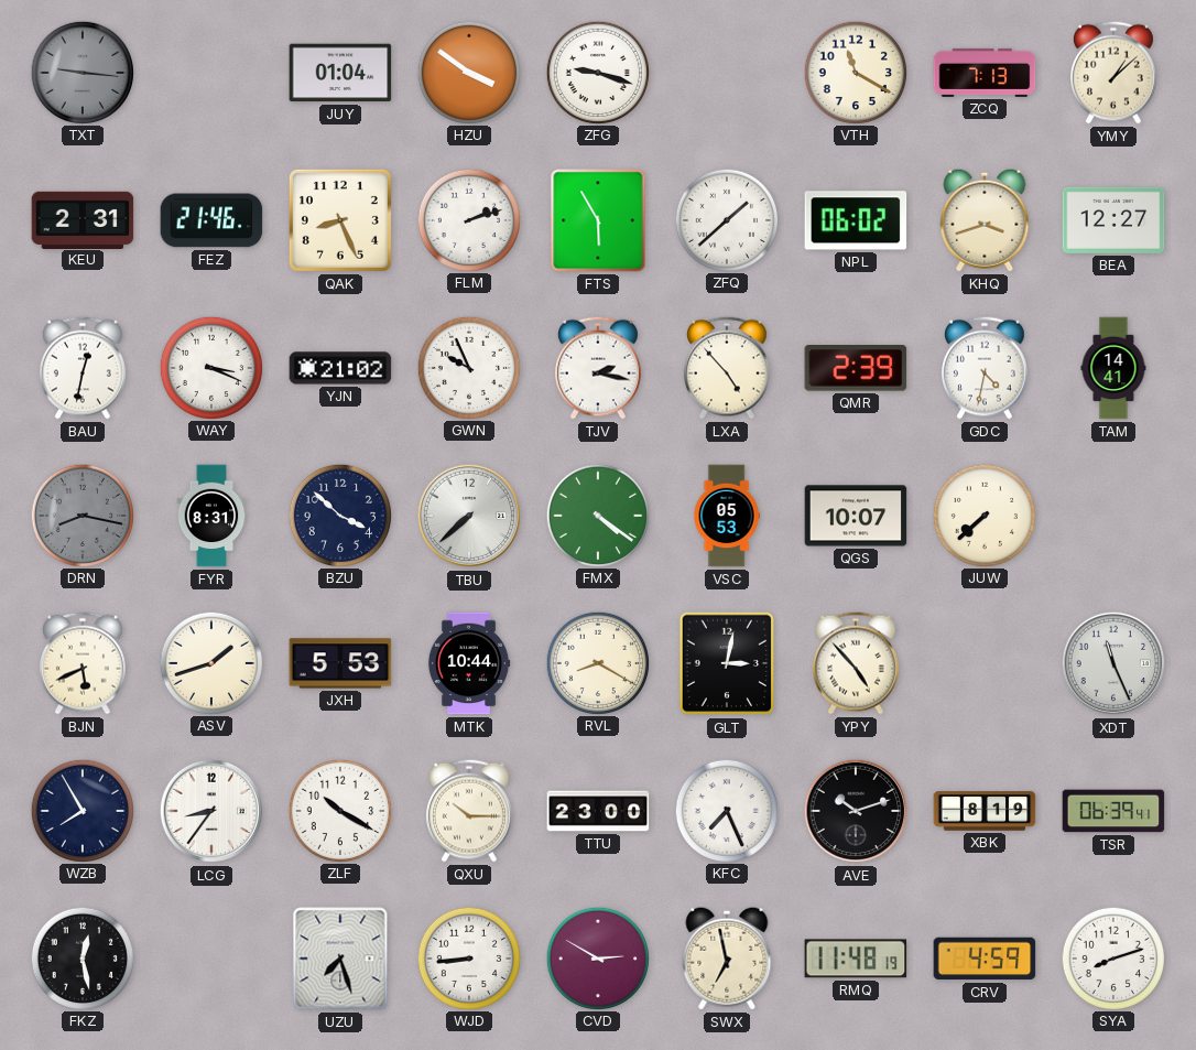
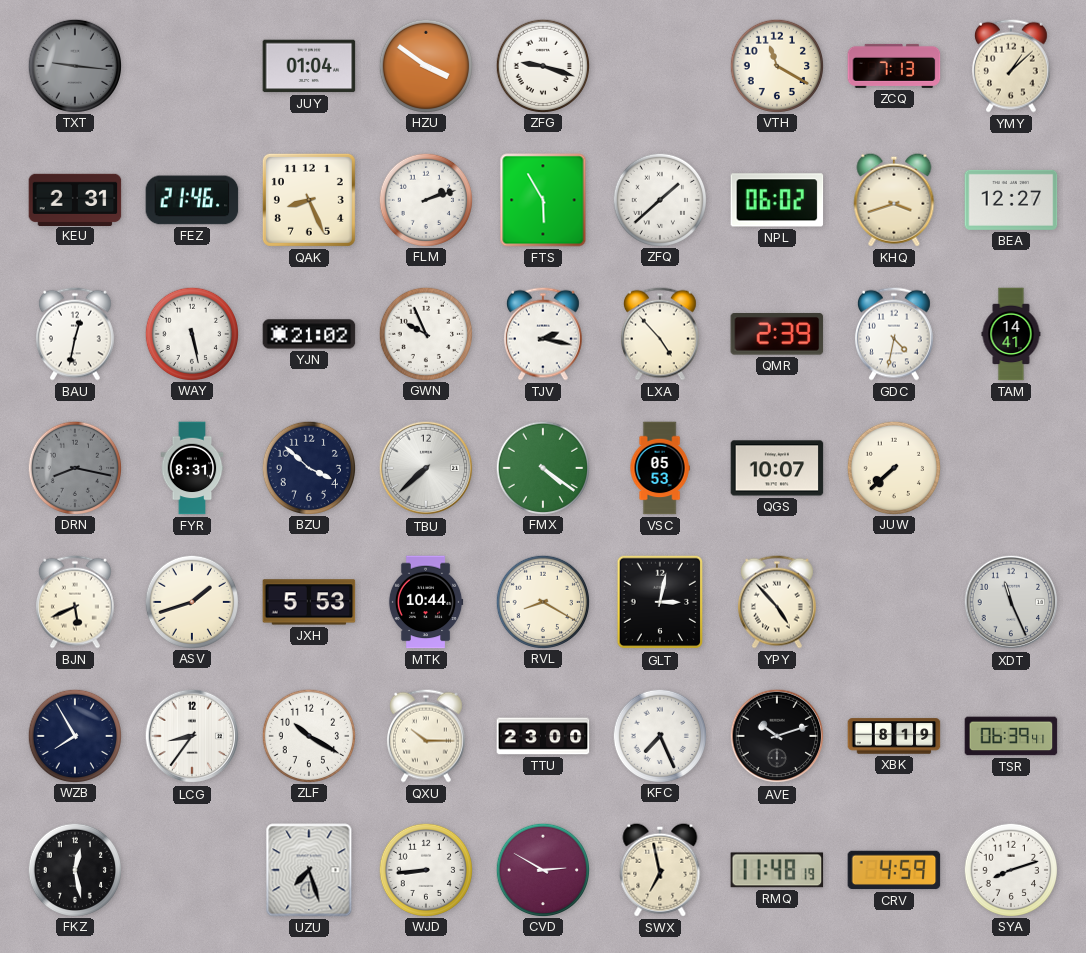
WAY: 3:19 -> 5:28 (191, 333)
